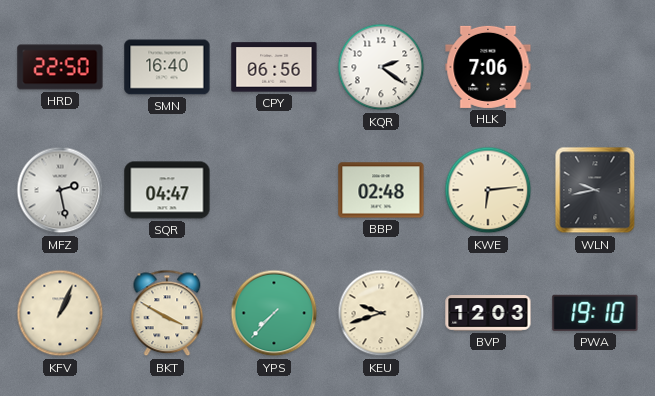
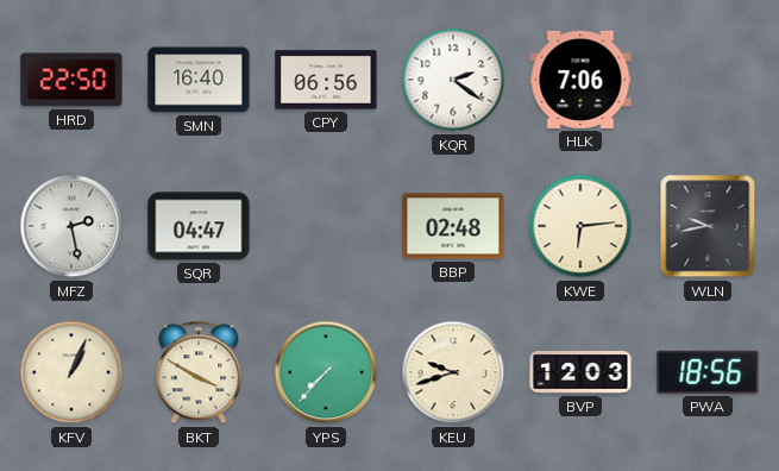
PWA: 19:10 -> 18:56 (708, 372)
